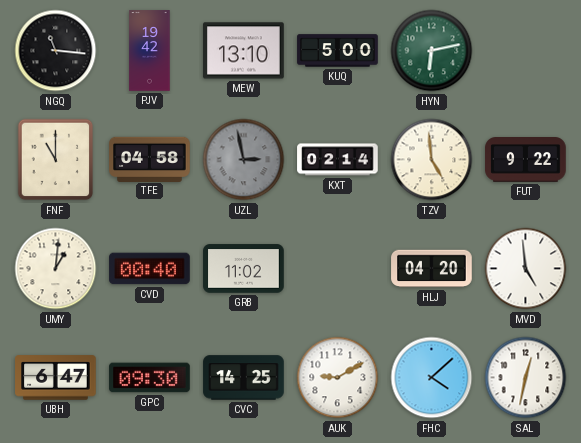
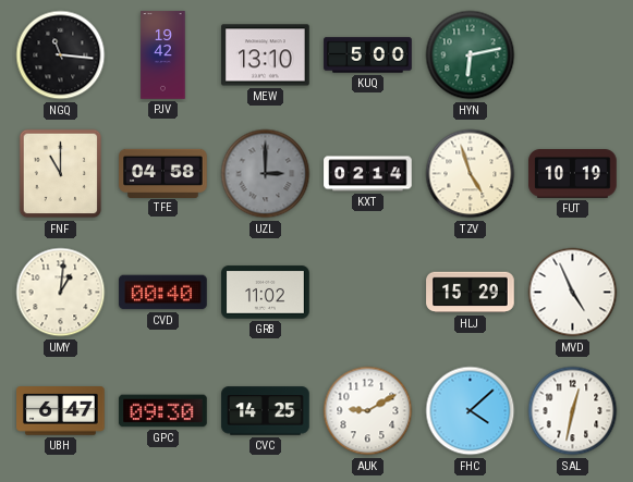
UZL: 2:58 -> 3:00 (266, 174)
TZV: 4:59 -> 4:57 (471, 174)
FUT: 9:22 -> 10:19 (573, 174)
HLJ: 04:20 -> 15:29 (471, 293)
MVD: 4:59 -> 4:56 (573, 293)
